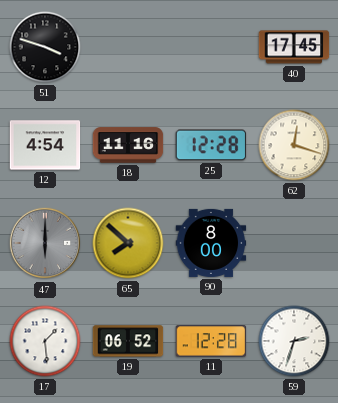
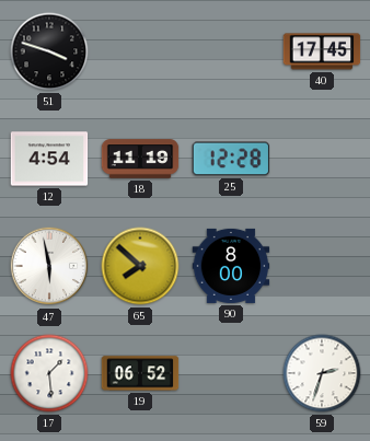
18: 11:16 -> 11:19 (140, 159)
62: 12:18 -> none (294, 145)
47: 6:00 -> 5:58 (49, 266)
47 dial: grey -> white (49, 266)
11: 12:28 -> none (211, 341)
